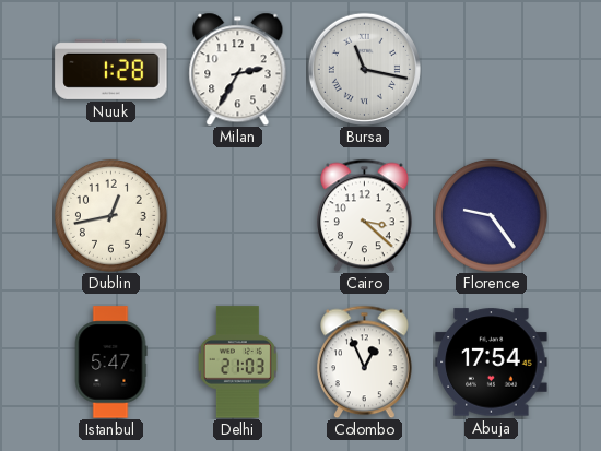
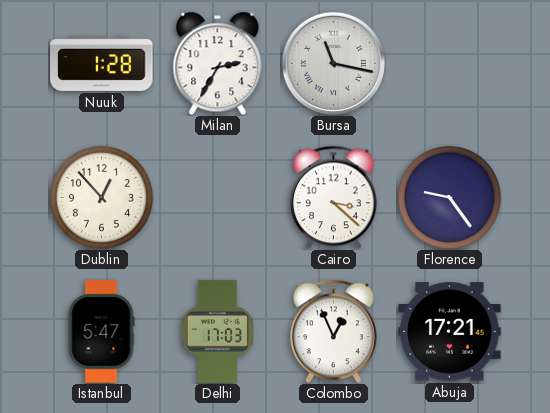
Dublin: 12:43 -> 12:53 (101, 197)
Delhi: 21:03 -> 17:03 (217, 332)
Abuja: 17:54 -> 17:21 (450, 332)
